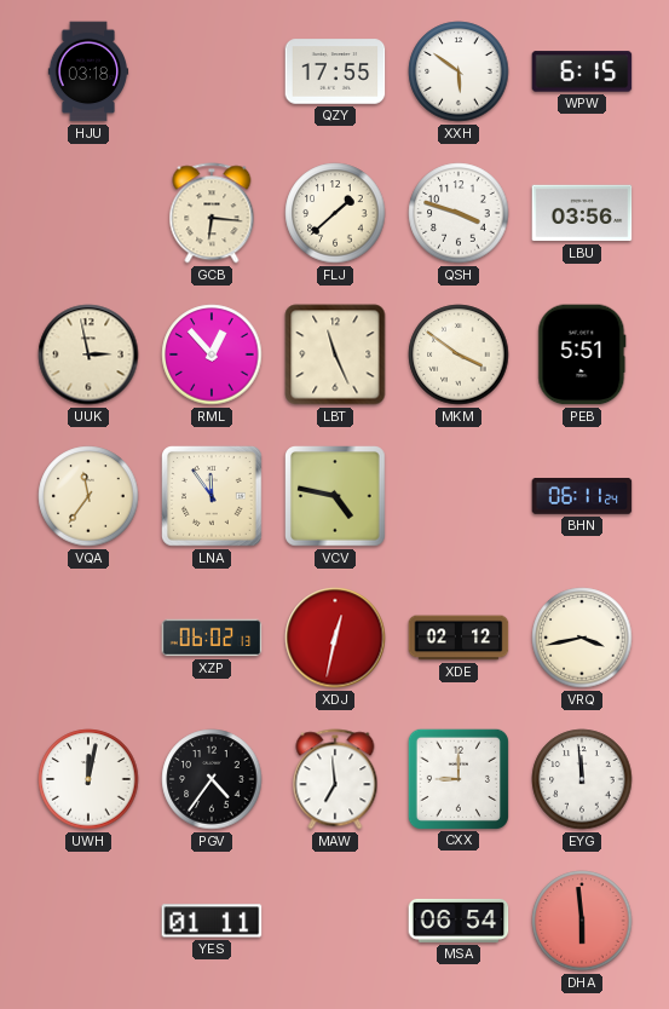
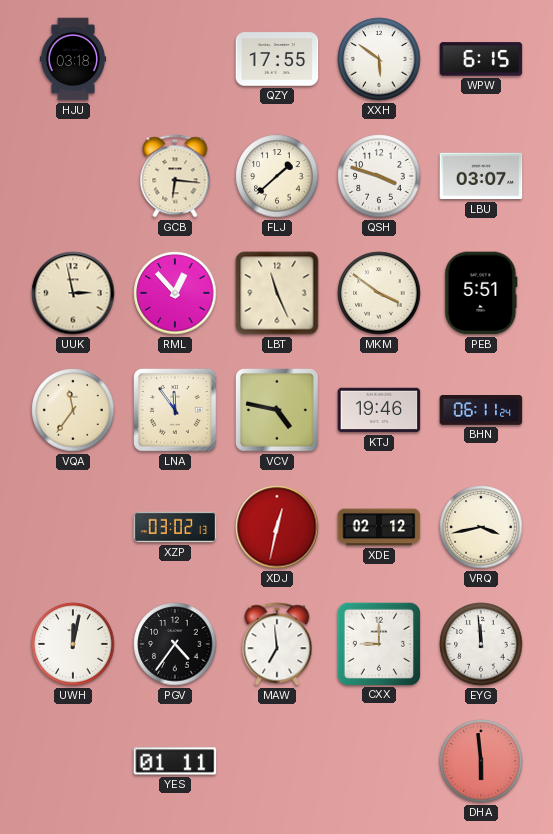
LBU: 03:56 -> 03:07 (481, 176)
KTJ: none -> 19:46 (379, 410)
XZP: 06:02 -> 03:02 (175, 527)
MSA: 06:54 -> none (459, 921)
